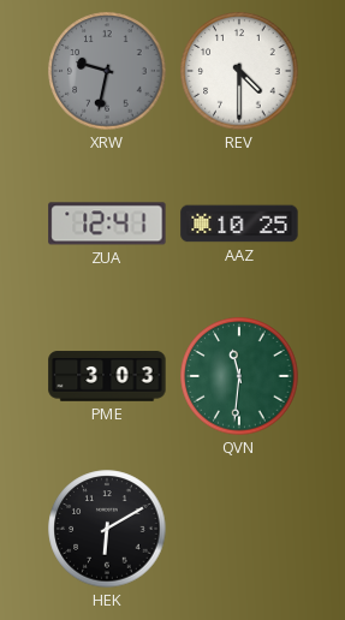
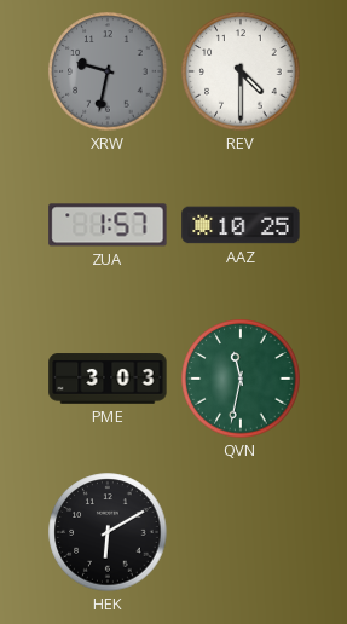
ZUA: 12:41 -> 1:57 (108, 225)
QVN: 11:31 -> 11:32 (241, 379)
